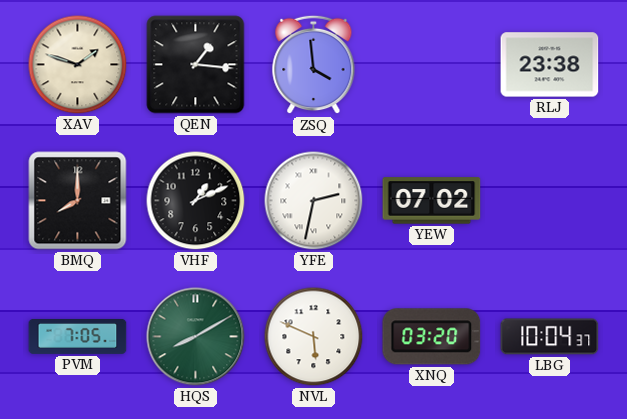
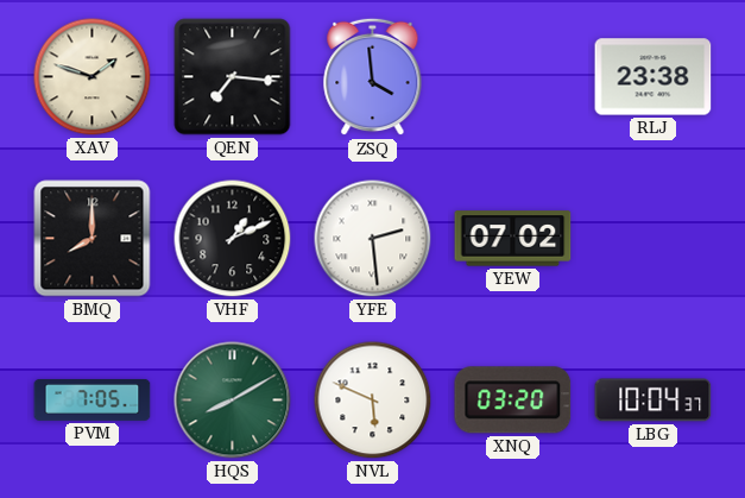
QEN: 1:16 -> 7:16 (233, 77)
YFE: 2:32 -> 2:29 (373, 239)
